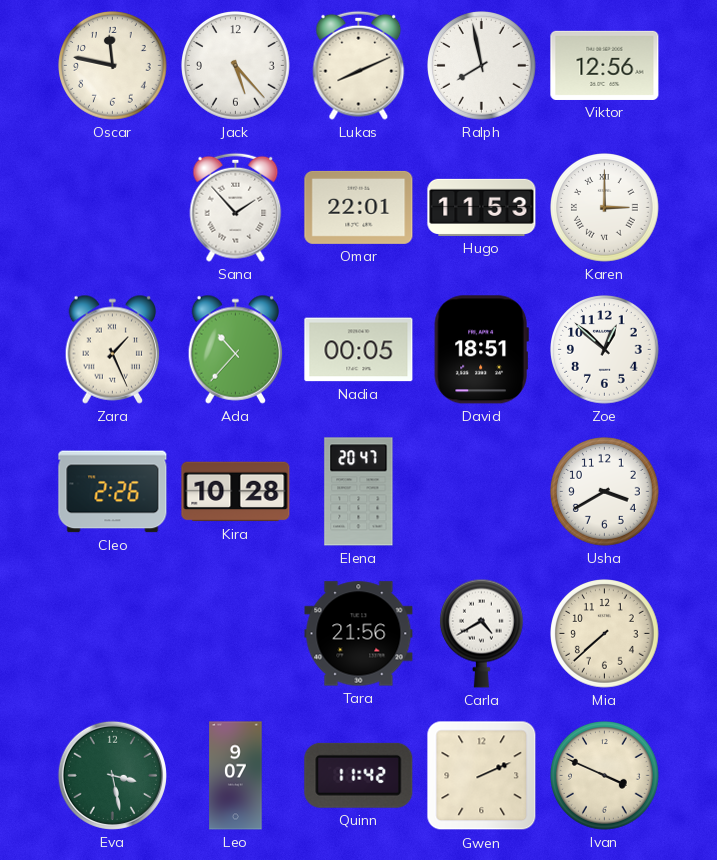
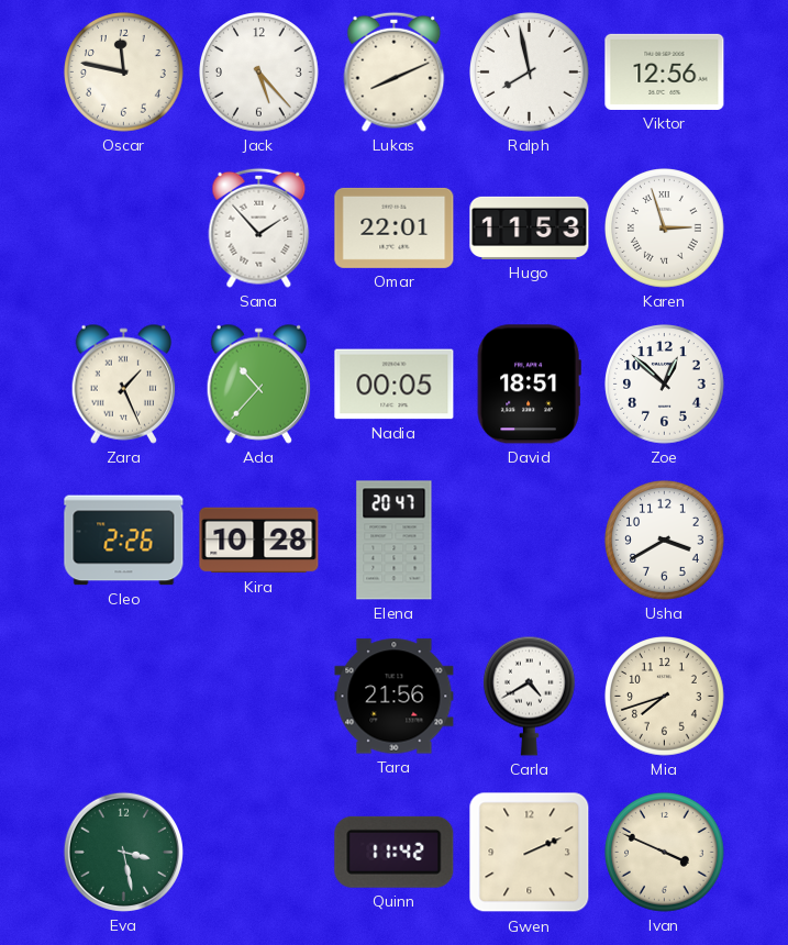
Karen: 3:00 -> 2:57 (665, 229)
Mia: 7:38 -> 7:42 (665, 697)
Leo: 9:07 -> none (236, 776)
